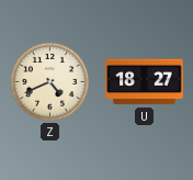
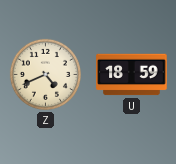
U: 18:27 -> 18:59 (132, 75)
